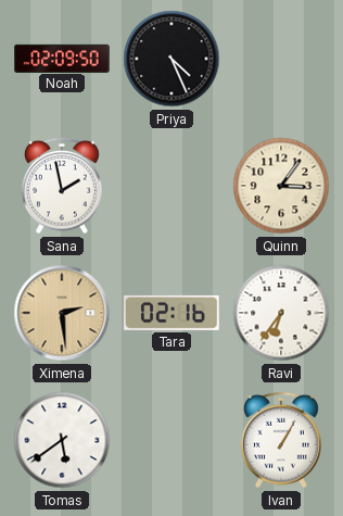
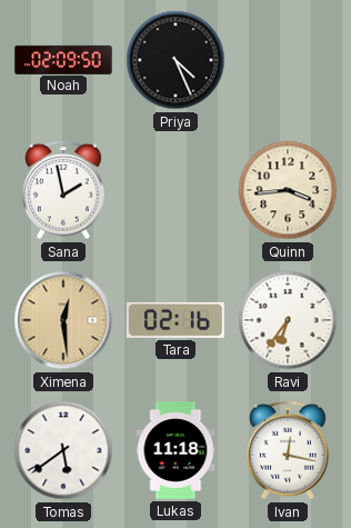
Quinn: 3:06 -> 3:44 (288, 190)
Ximena: 2:29 -> 12:29 (63, 320)
Lukas: none -> 11:18 (175, 450)
Ivan: 1:05 -> 12:17 (289, 450)
